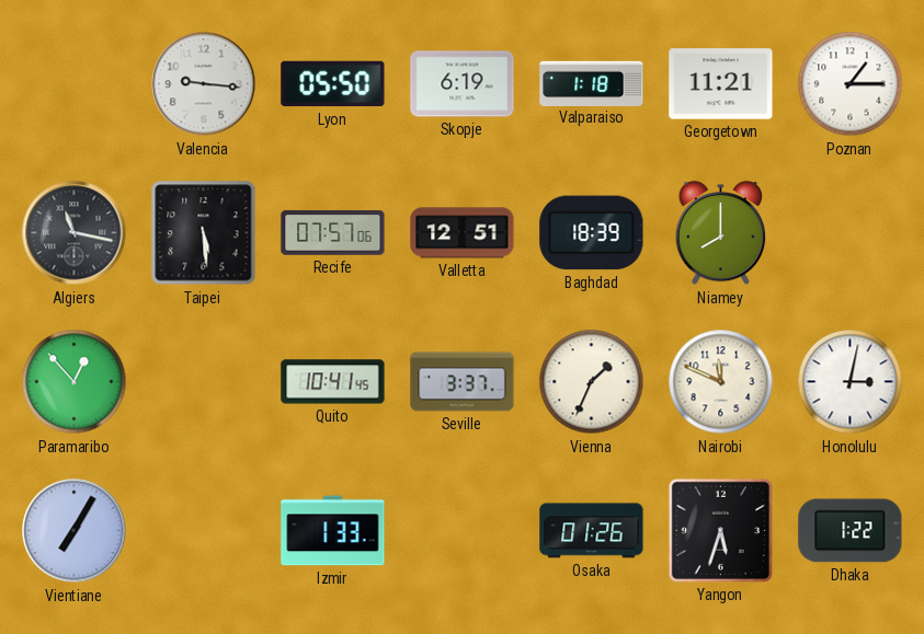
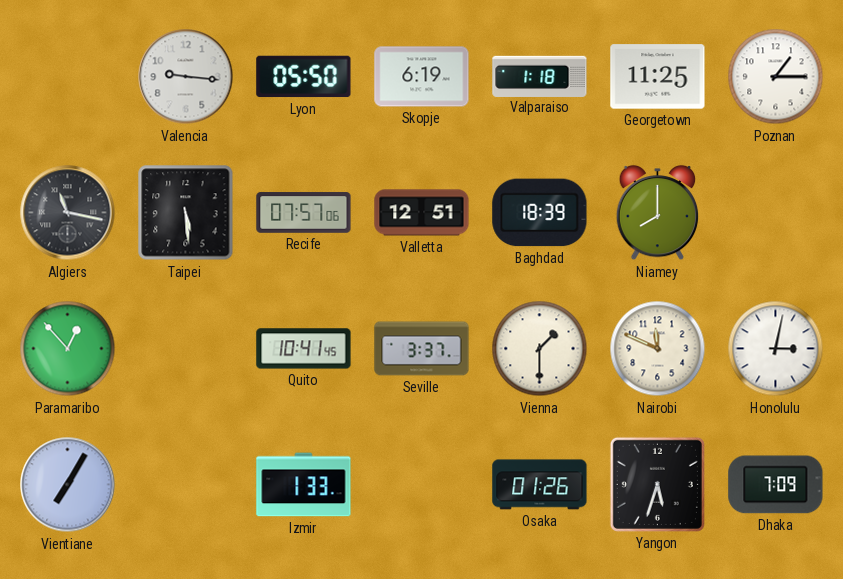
Georgetown: 11:21 -> 11:25 (658, 77)
Vienna: 1:34 -> 1:30 (540, 349)
Dhaka: 1:22 -> 7:09 (776, 485)
